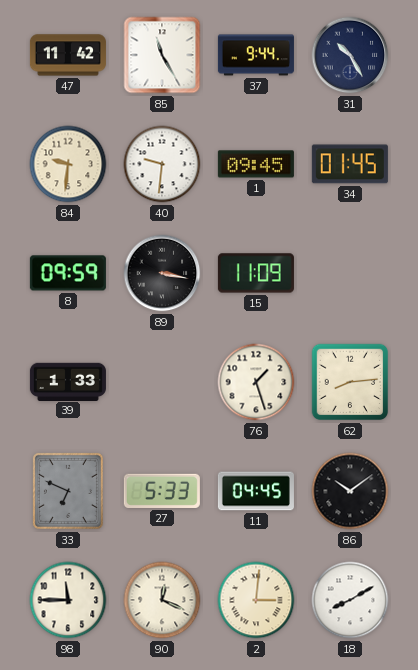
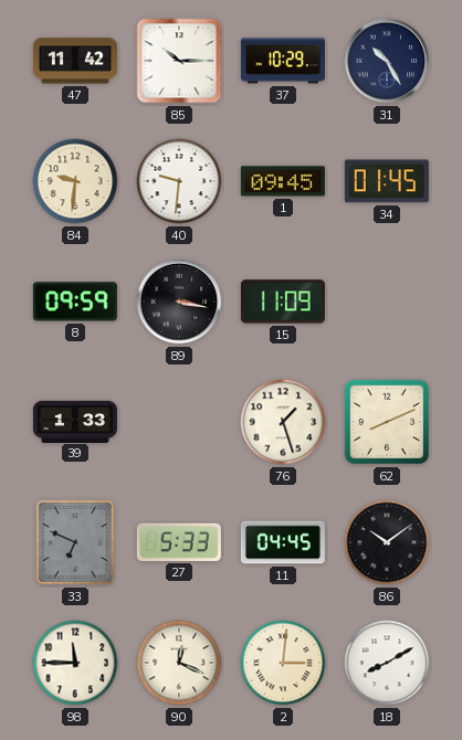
85: 11:25 -> 10:15 (179, 61)
37: 9:44 -> 10:29 (283, 61)
62: 8:14 -> 8:11 (387, 422)
